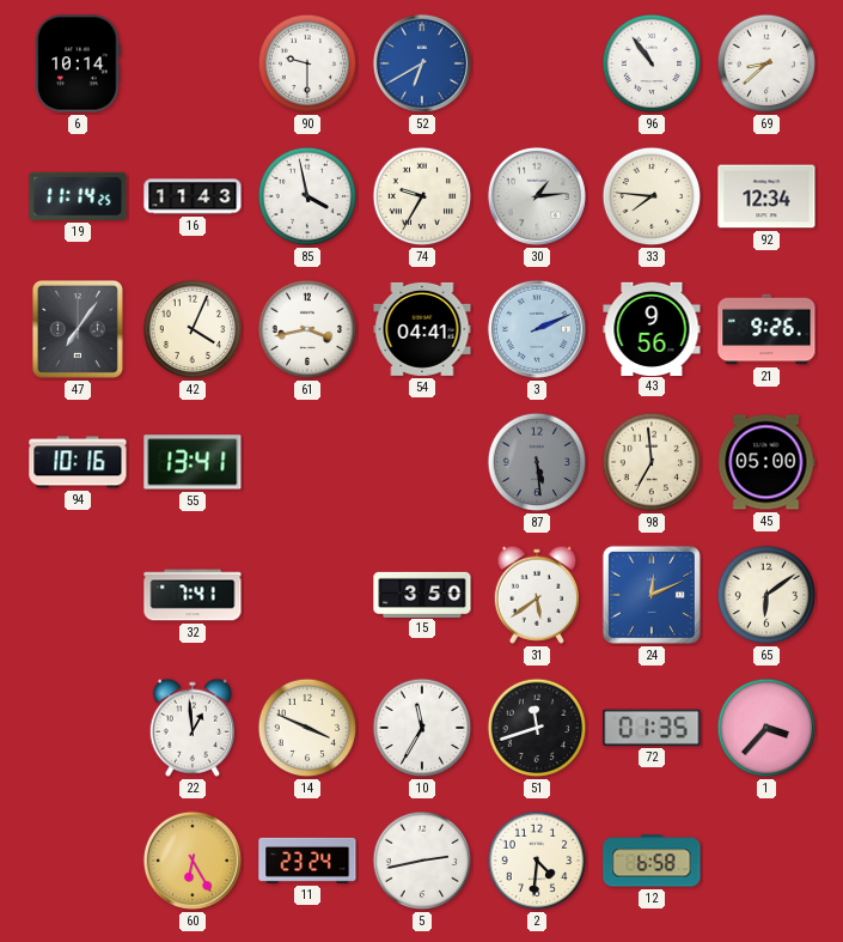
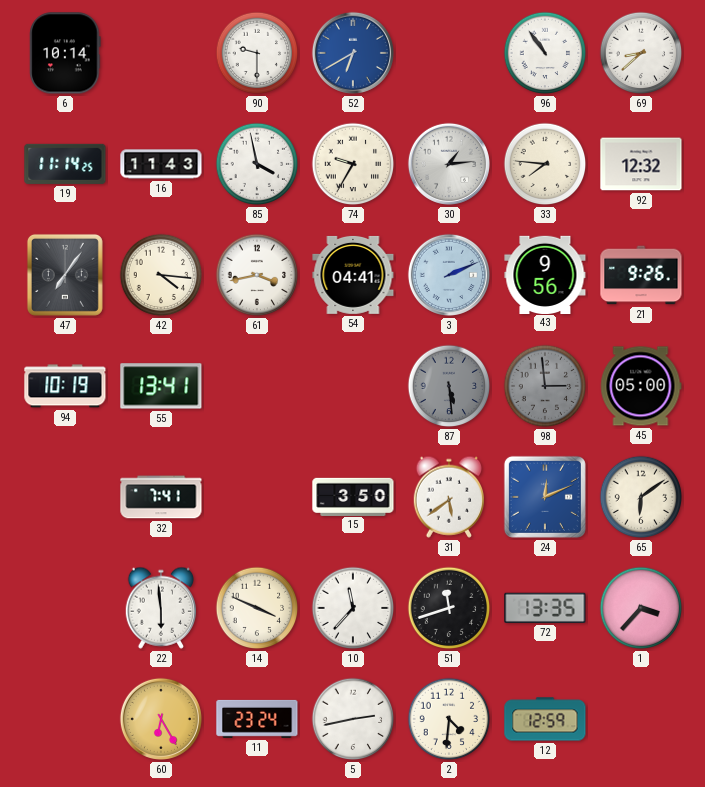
92: 12:34 -> 12:32 (641, 164)
42: 4:04 -> 4:16 (161, 275)
94: 10:16 -> 10:19 (65, 386)
98: 6:59 -> 2:59 (545, 386)
98 dial: cream -> grey (545, 386)
22: 12:59 -> 5:59 (161, 608)
10: 11:35 -> 11:37 (353, 608)
72: 01:35 -> 13:35 (545, 608)
12: 6:58 -> 12:59 (545, 719)
